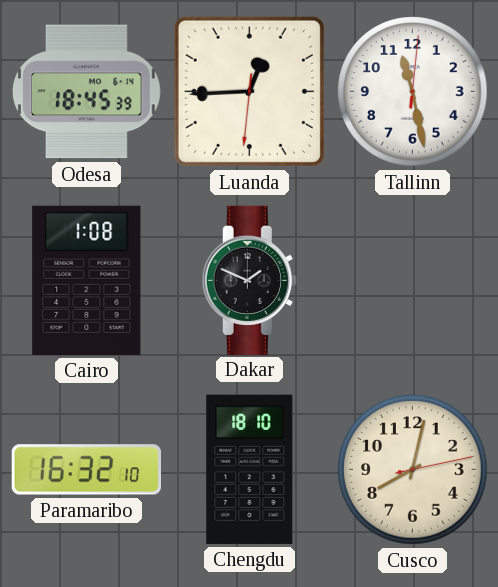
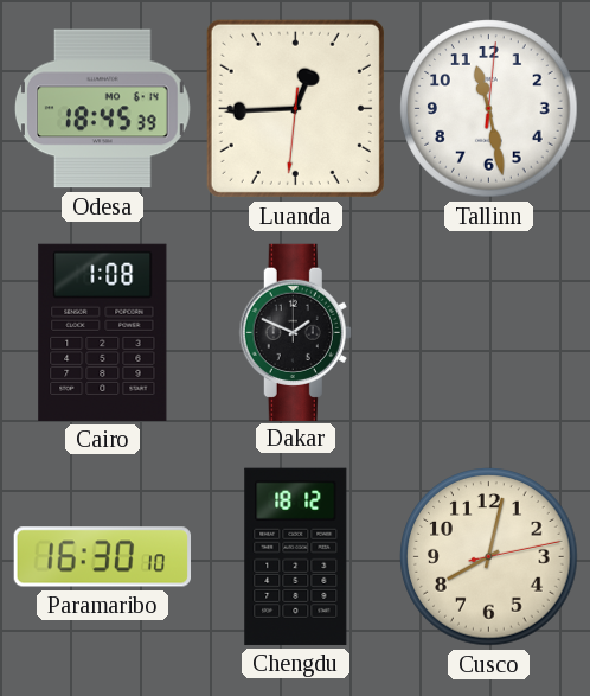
Paramaribo: 16:32 -> 16:30 (102, 557)
Chengdu: 18:10 -> 18:12 (296, 556)
